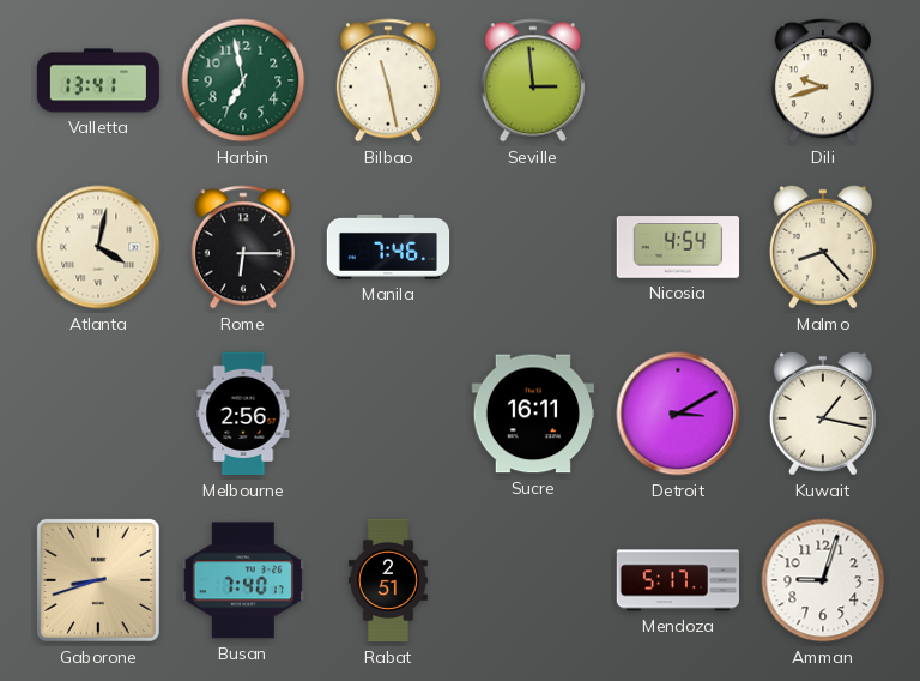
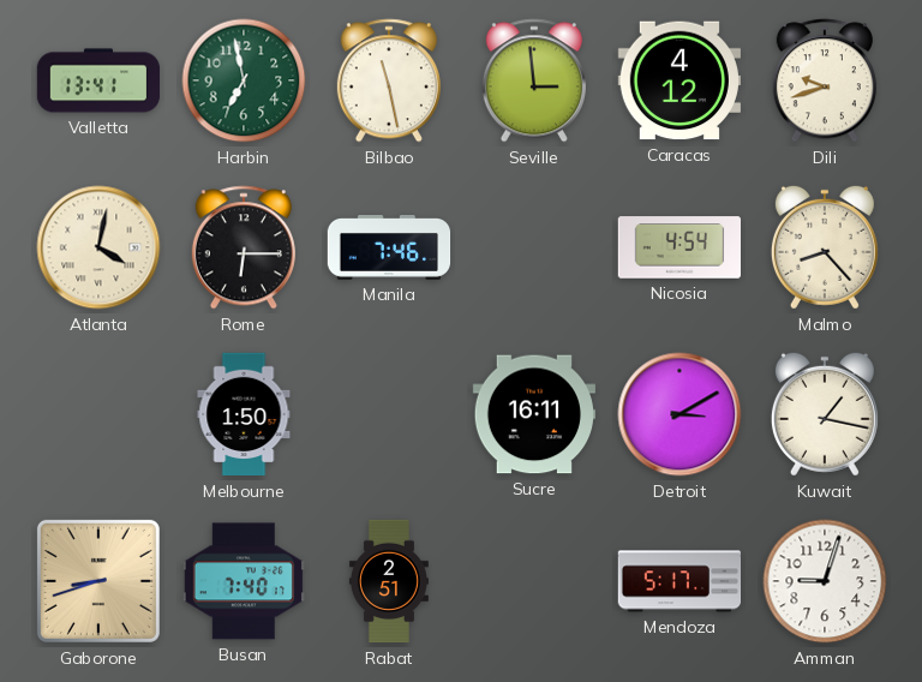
Caracas: none -> 4:12 (678, 80)
Melbourne: 2:56 -> 1:50 (244, 414)
